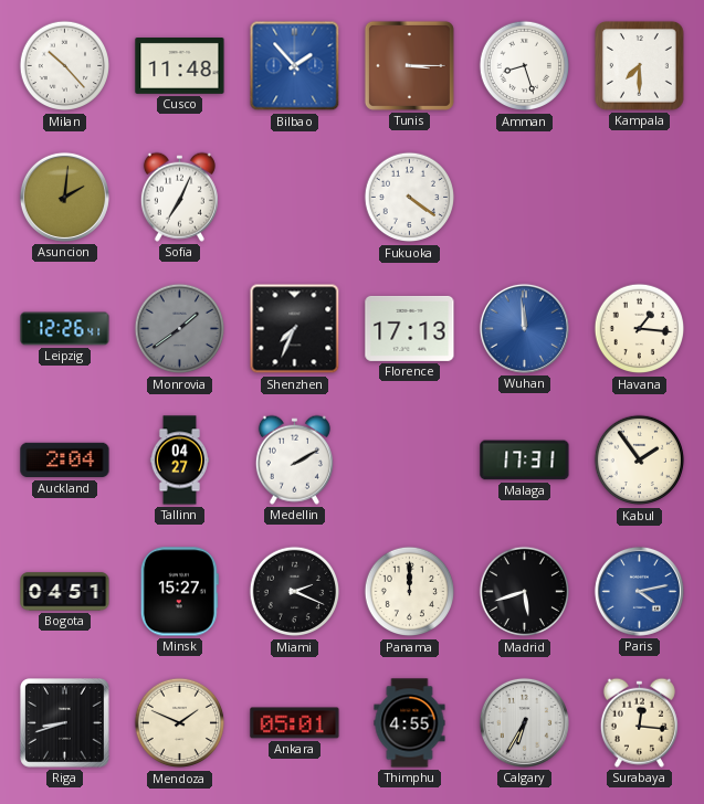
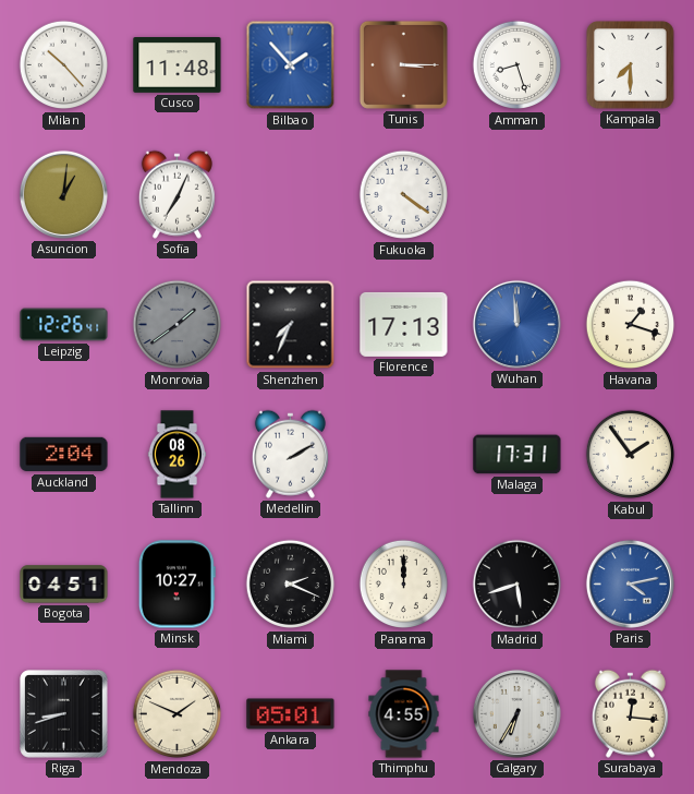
Asuncion: 2:01 -> 1:01 (63, 194)
Havana: 1:16 -> 1:18 (631, 325)
Tallinn: 04:27 -> 08:26 (176, 455)
Minsk: 15:27 -> 10:27 (176, 585)
